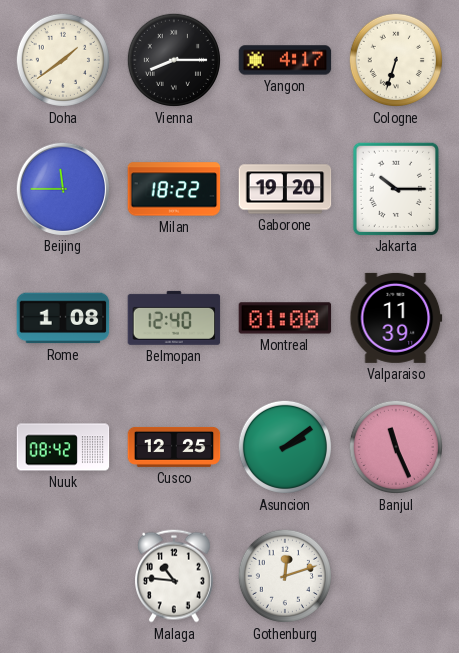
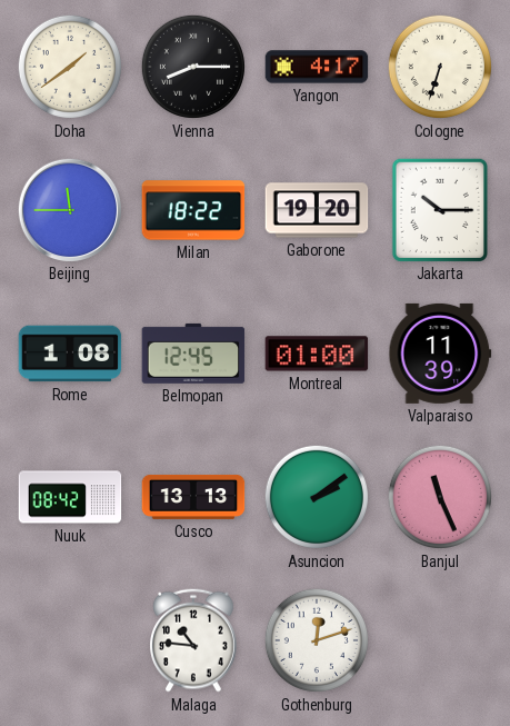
Belmopan: 12:40 -> 12:45 (193, 354)
Cusco: 12:25 -> 13:13 (193, 497)
